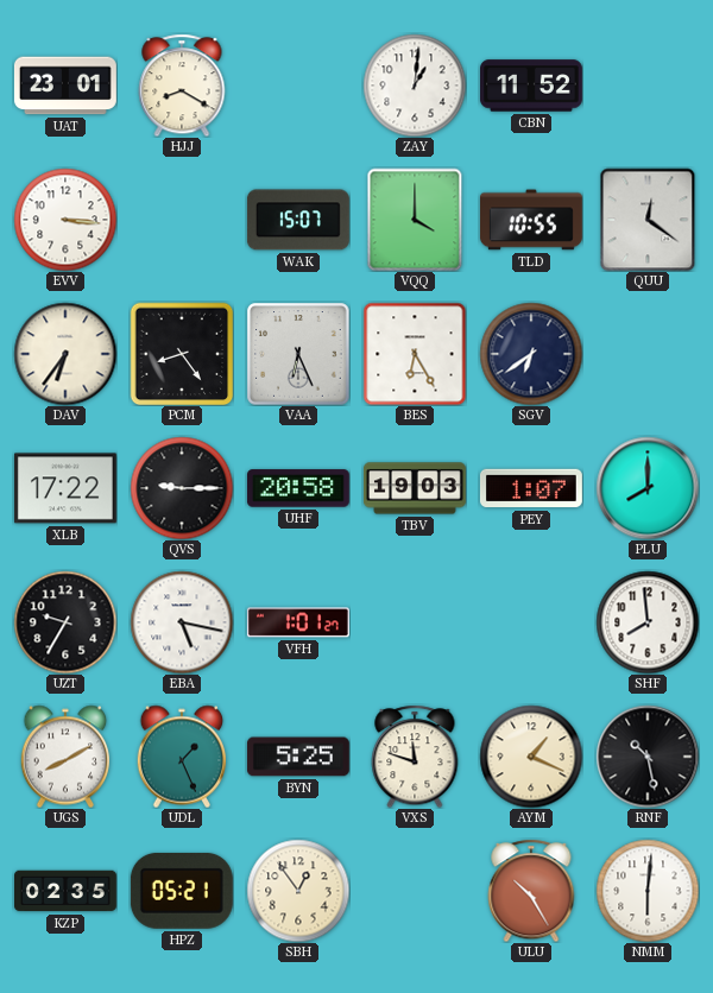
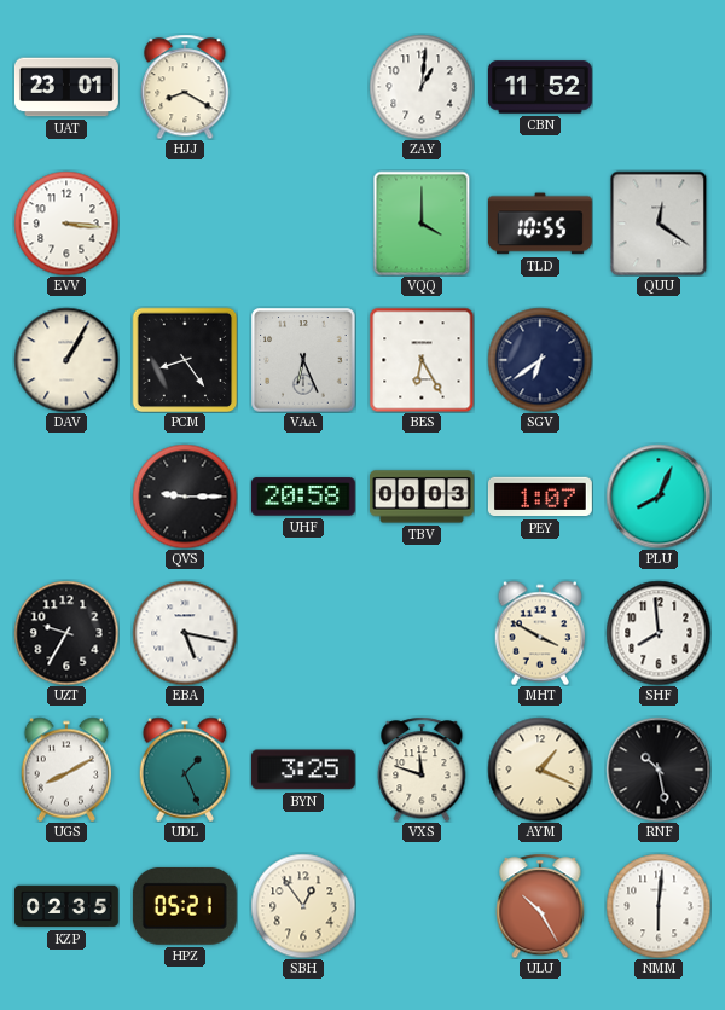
WAK: 15:07 -> none (298, 220)
DAV: 6:36 -> 1:05 (66, 360)
XLB: 17:22 -> none (65, 488)
TBV: 19:03 -> 00:03 (422, 497)
PLU: 8:00 -> 8:04 (659, 497)
VFH: 1:01 -> none (298, 622)
MHT: none -> 3:50 (540, 633)
BYN: 5:25 -> 3:25 (303, 770)
